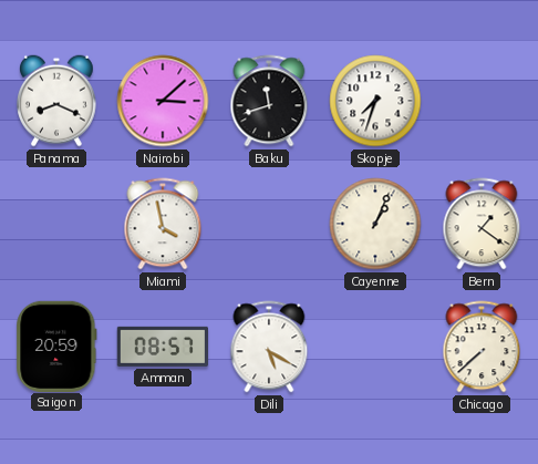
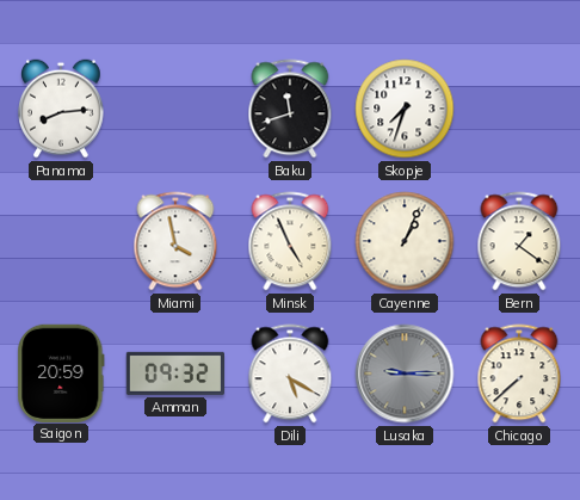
Panama: 8:19 -> 8:14 (62, 109)
Nairobi: 3:08 -> none (163, 101)
Minsk: none -> 4:56 (290, 241)
Amman: 08:57 -> 09:32 (174, 374)
Lusaka: none -> 9:15 (405, 374)
